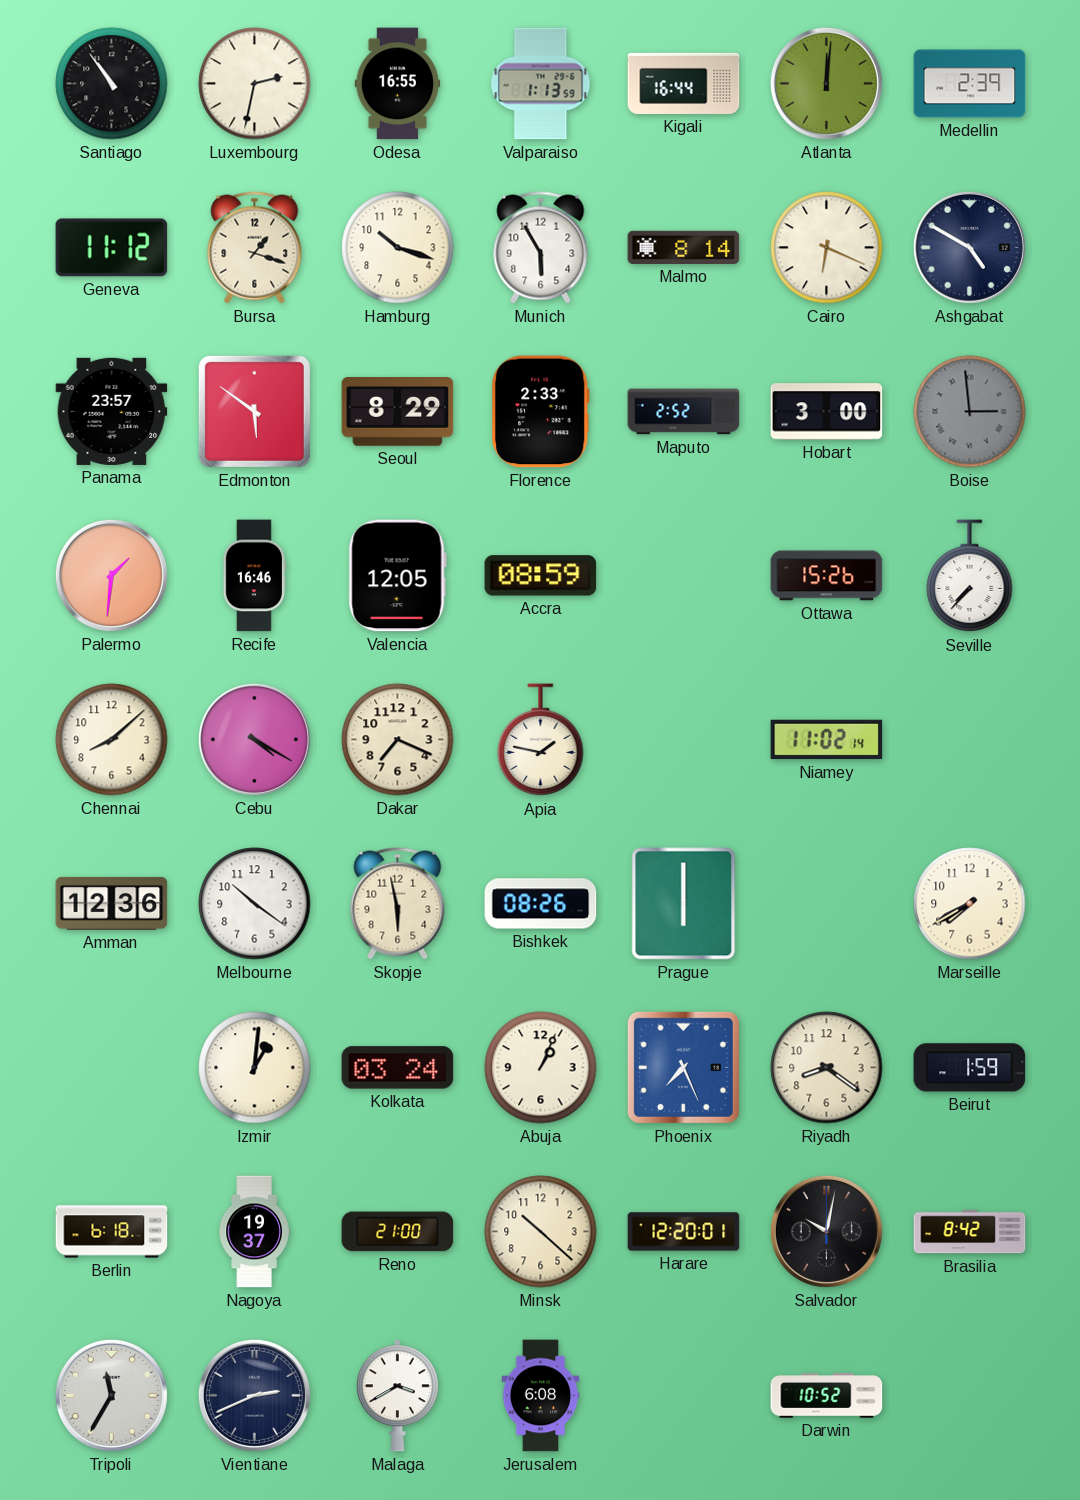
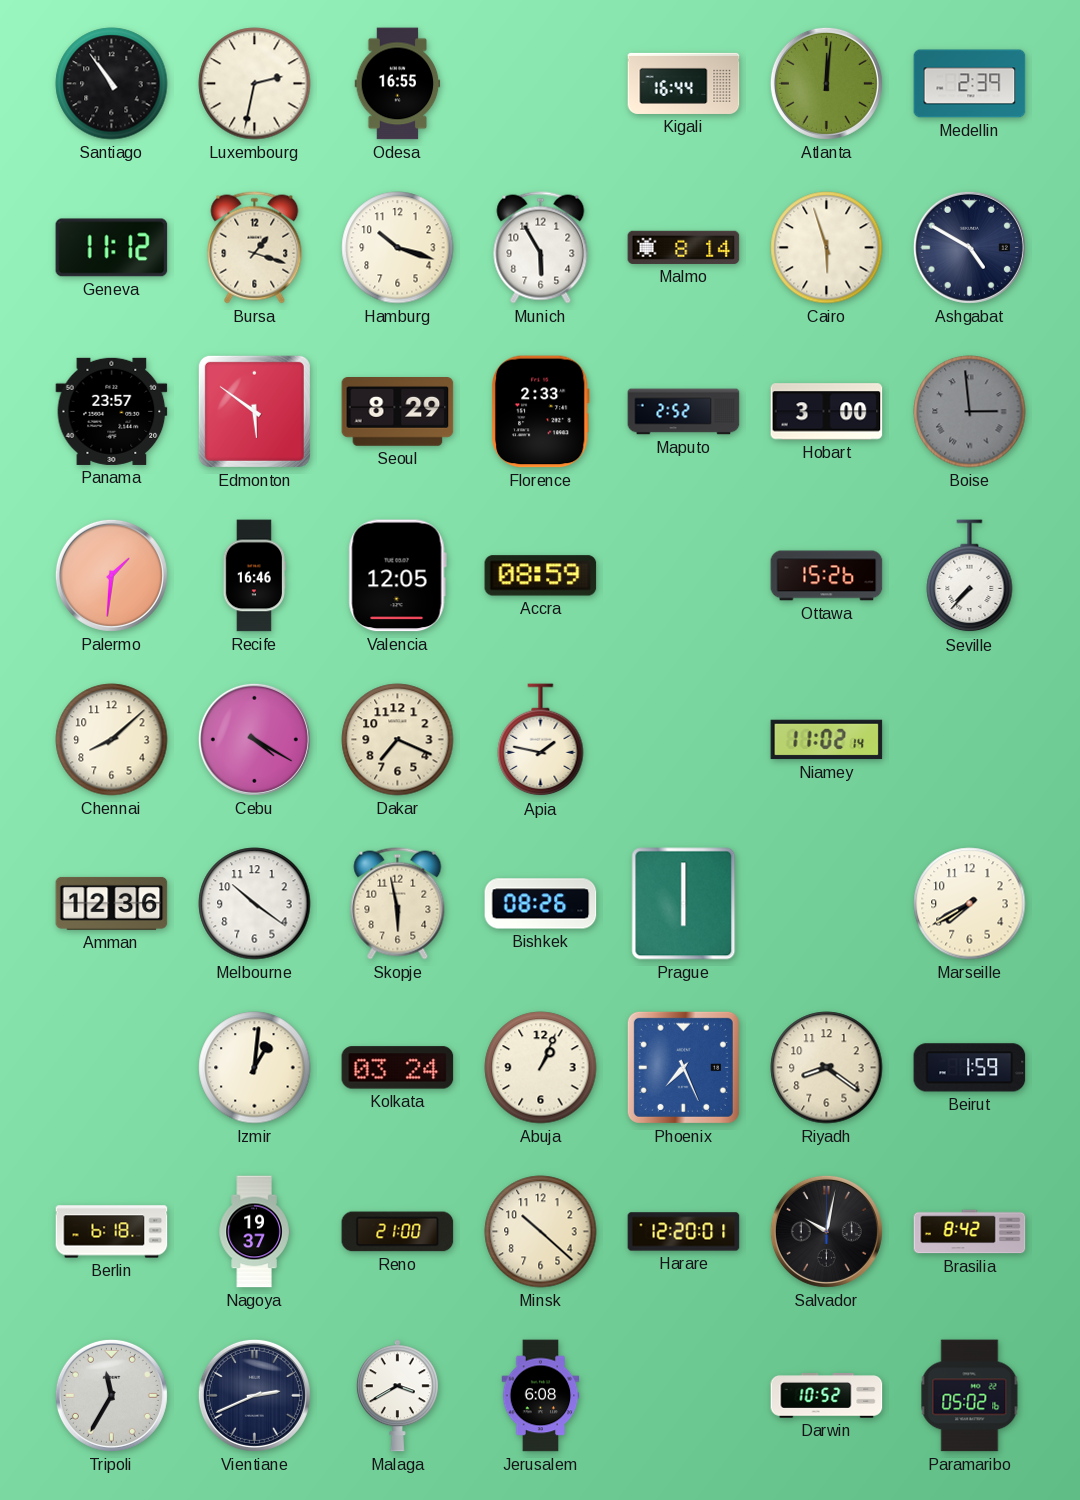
Valparaiso: 1:13 -> none (541, 84)
Cairo: 6:19 -> 5:57 (827, 248)
Paramaribo: none -> 05:02 (970, 1396)
